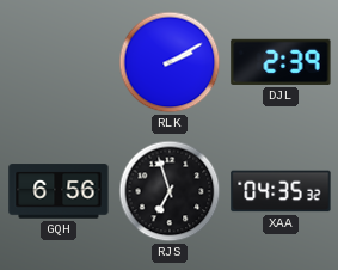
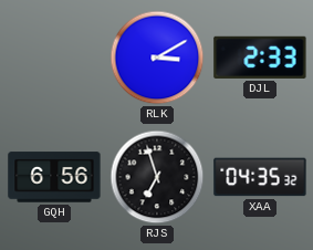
RLK: 2:10 -> 3:10 (157, 58)
DJL: 2:39 -> 2:33 (260, 58)
